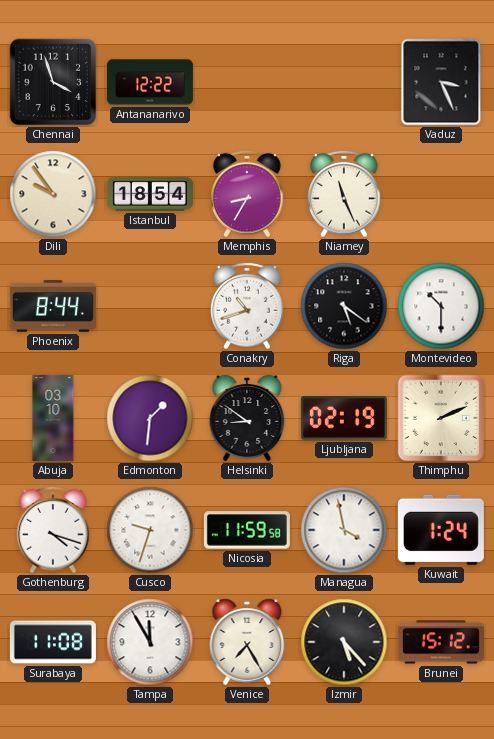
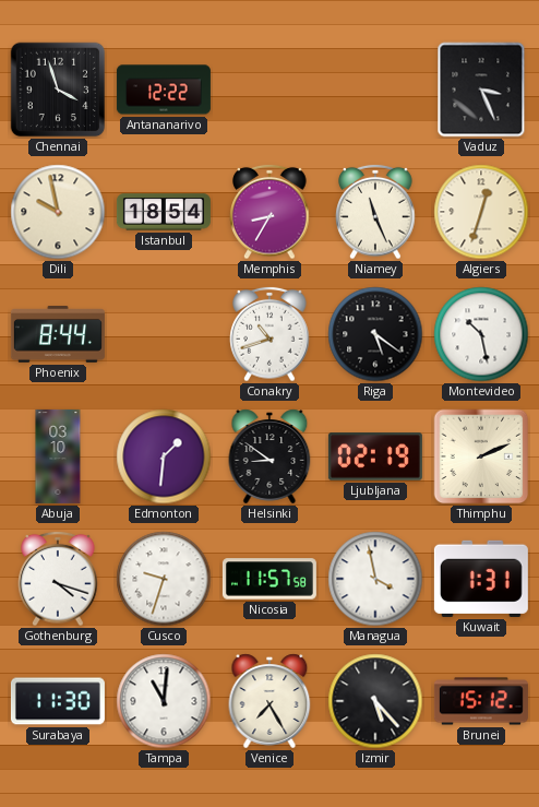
Dili: 9:54 -> 9:58 (58, 212)
Algiers: none -> 12:33 (481, 212)
Montevideo: 10:30 -> 10:28 (481, 334)
Nicosia: 11:59 -> 11:57 (269, 579)
Kuwait: 1:24 -> 1:31 (481, 579)
Surabaya: 11:08 -> 11:30 (58, 701)
Tampa: 11:55 -> 11:01 (164, 701)
